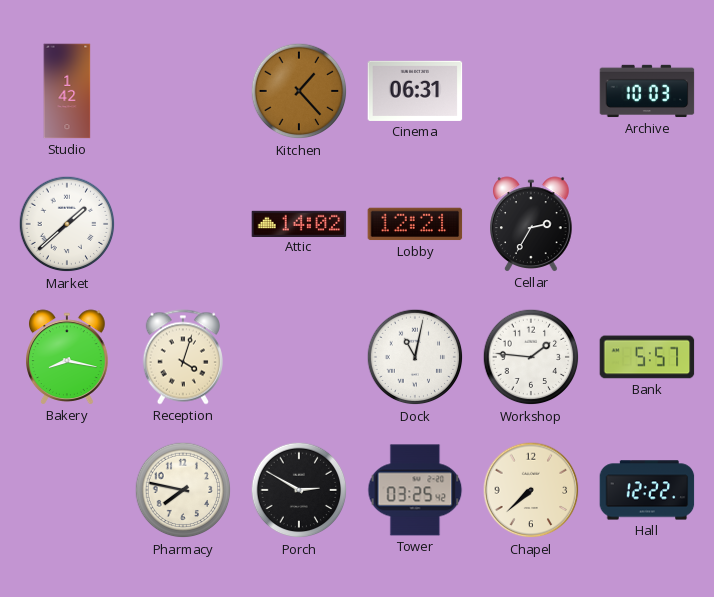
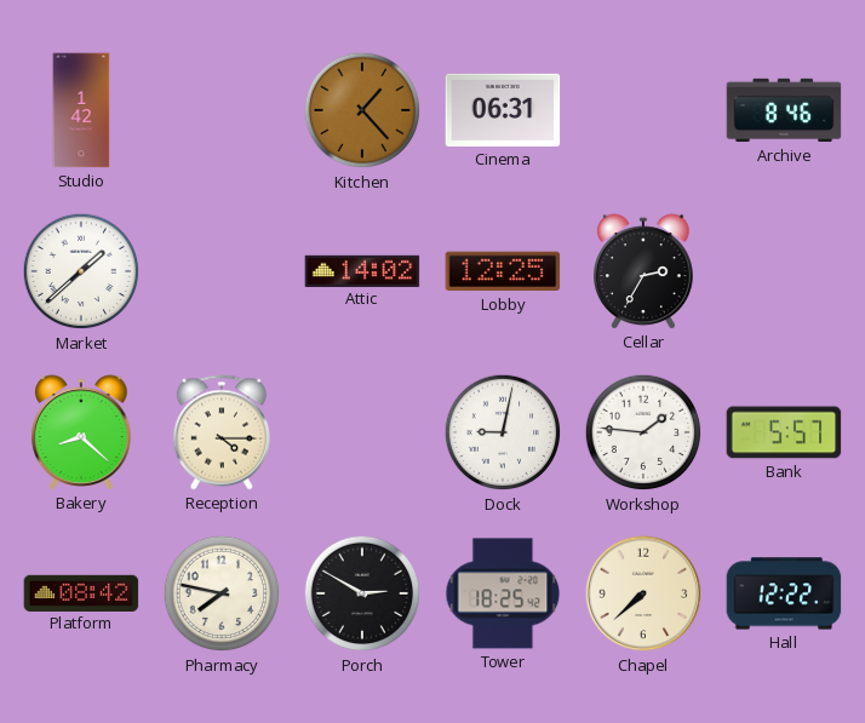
Archive: 10:03 -> 8:46 (784, 110)
Lobby: 12:21 -> 12:25 (503, 271)
Bakery: 8:17 -> 8:22 (82, 432)
Reception: 4:03 -> 4:15 (222, 432)
Dock: 11:02 -> 9:02 (503, 432)
Platform: none -> 08:42 (81, 592)
Tower: 03:25 -> 18:25 (503, 593)
